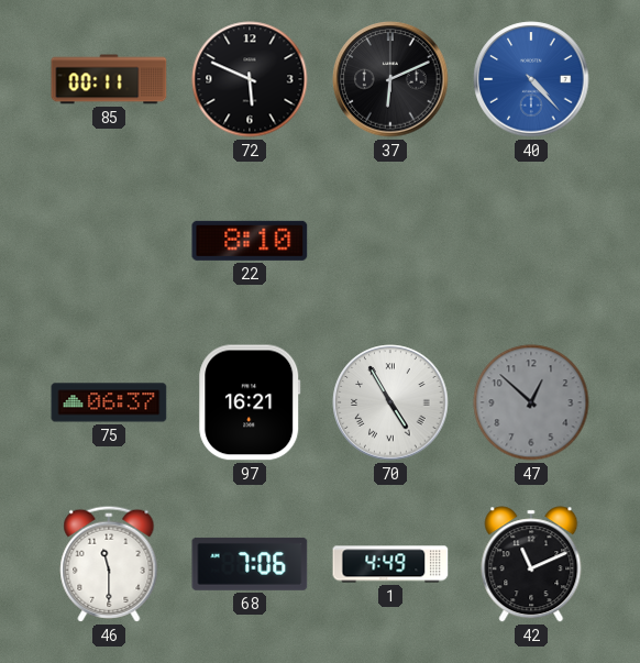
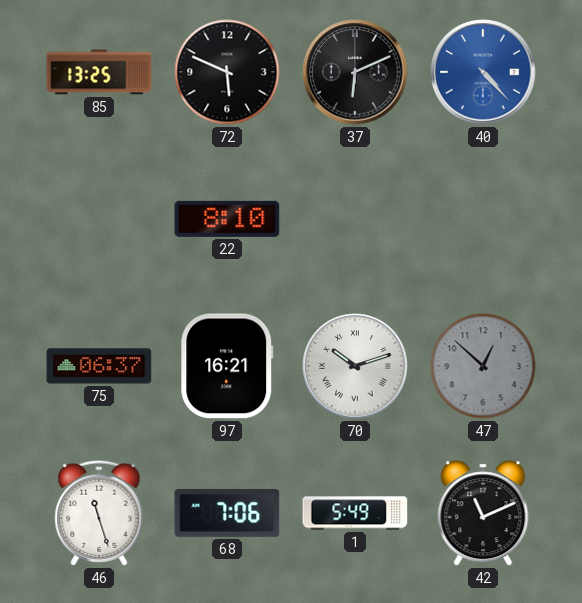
85: 00:11 -> 13:25 (99, 72)
70: 4:55 -> 10:12 (355, 366)
46: 11:30 -> 11:27 (99, 513)
1: 4:49 -> 5:49 (355, 513)
